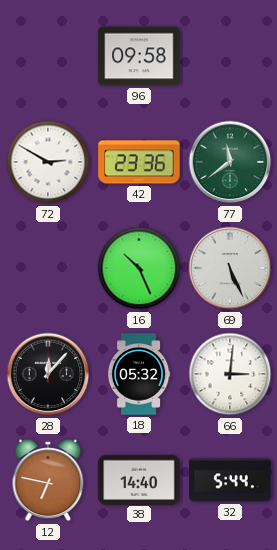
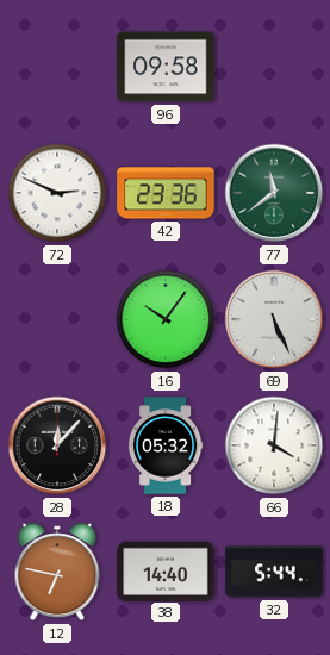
72: 2:50 -> 2:49 (57, 193)
16: 10:26 -> 10:06 (166, 319)
66: 3:01 -> 4:01 (274, 445)
